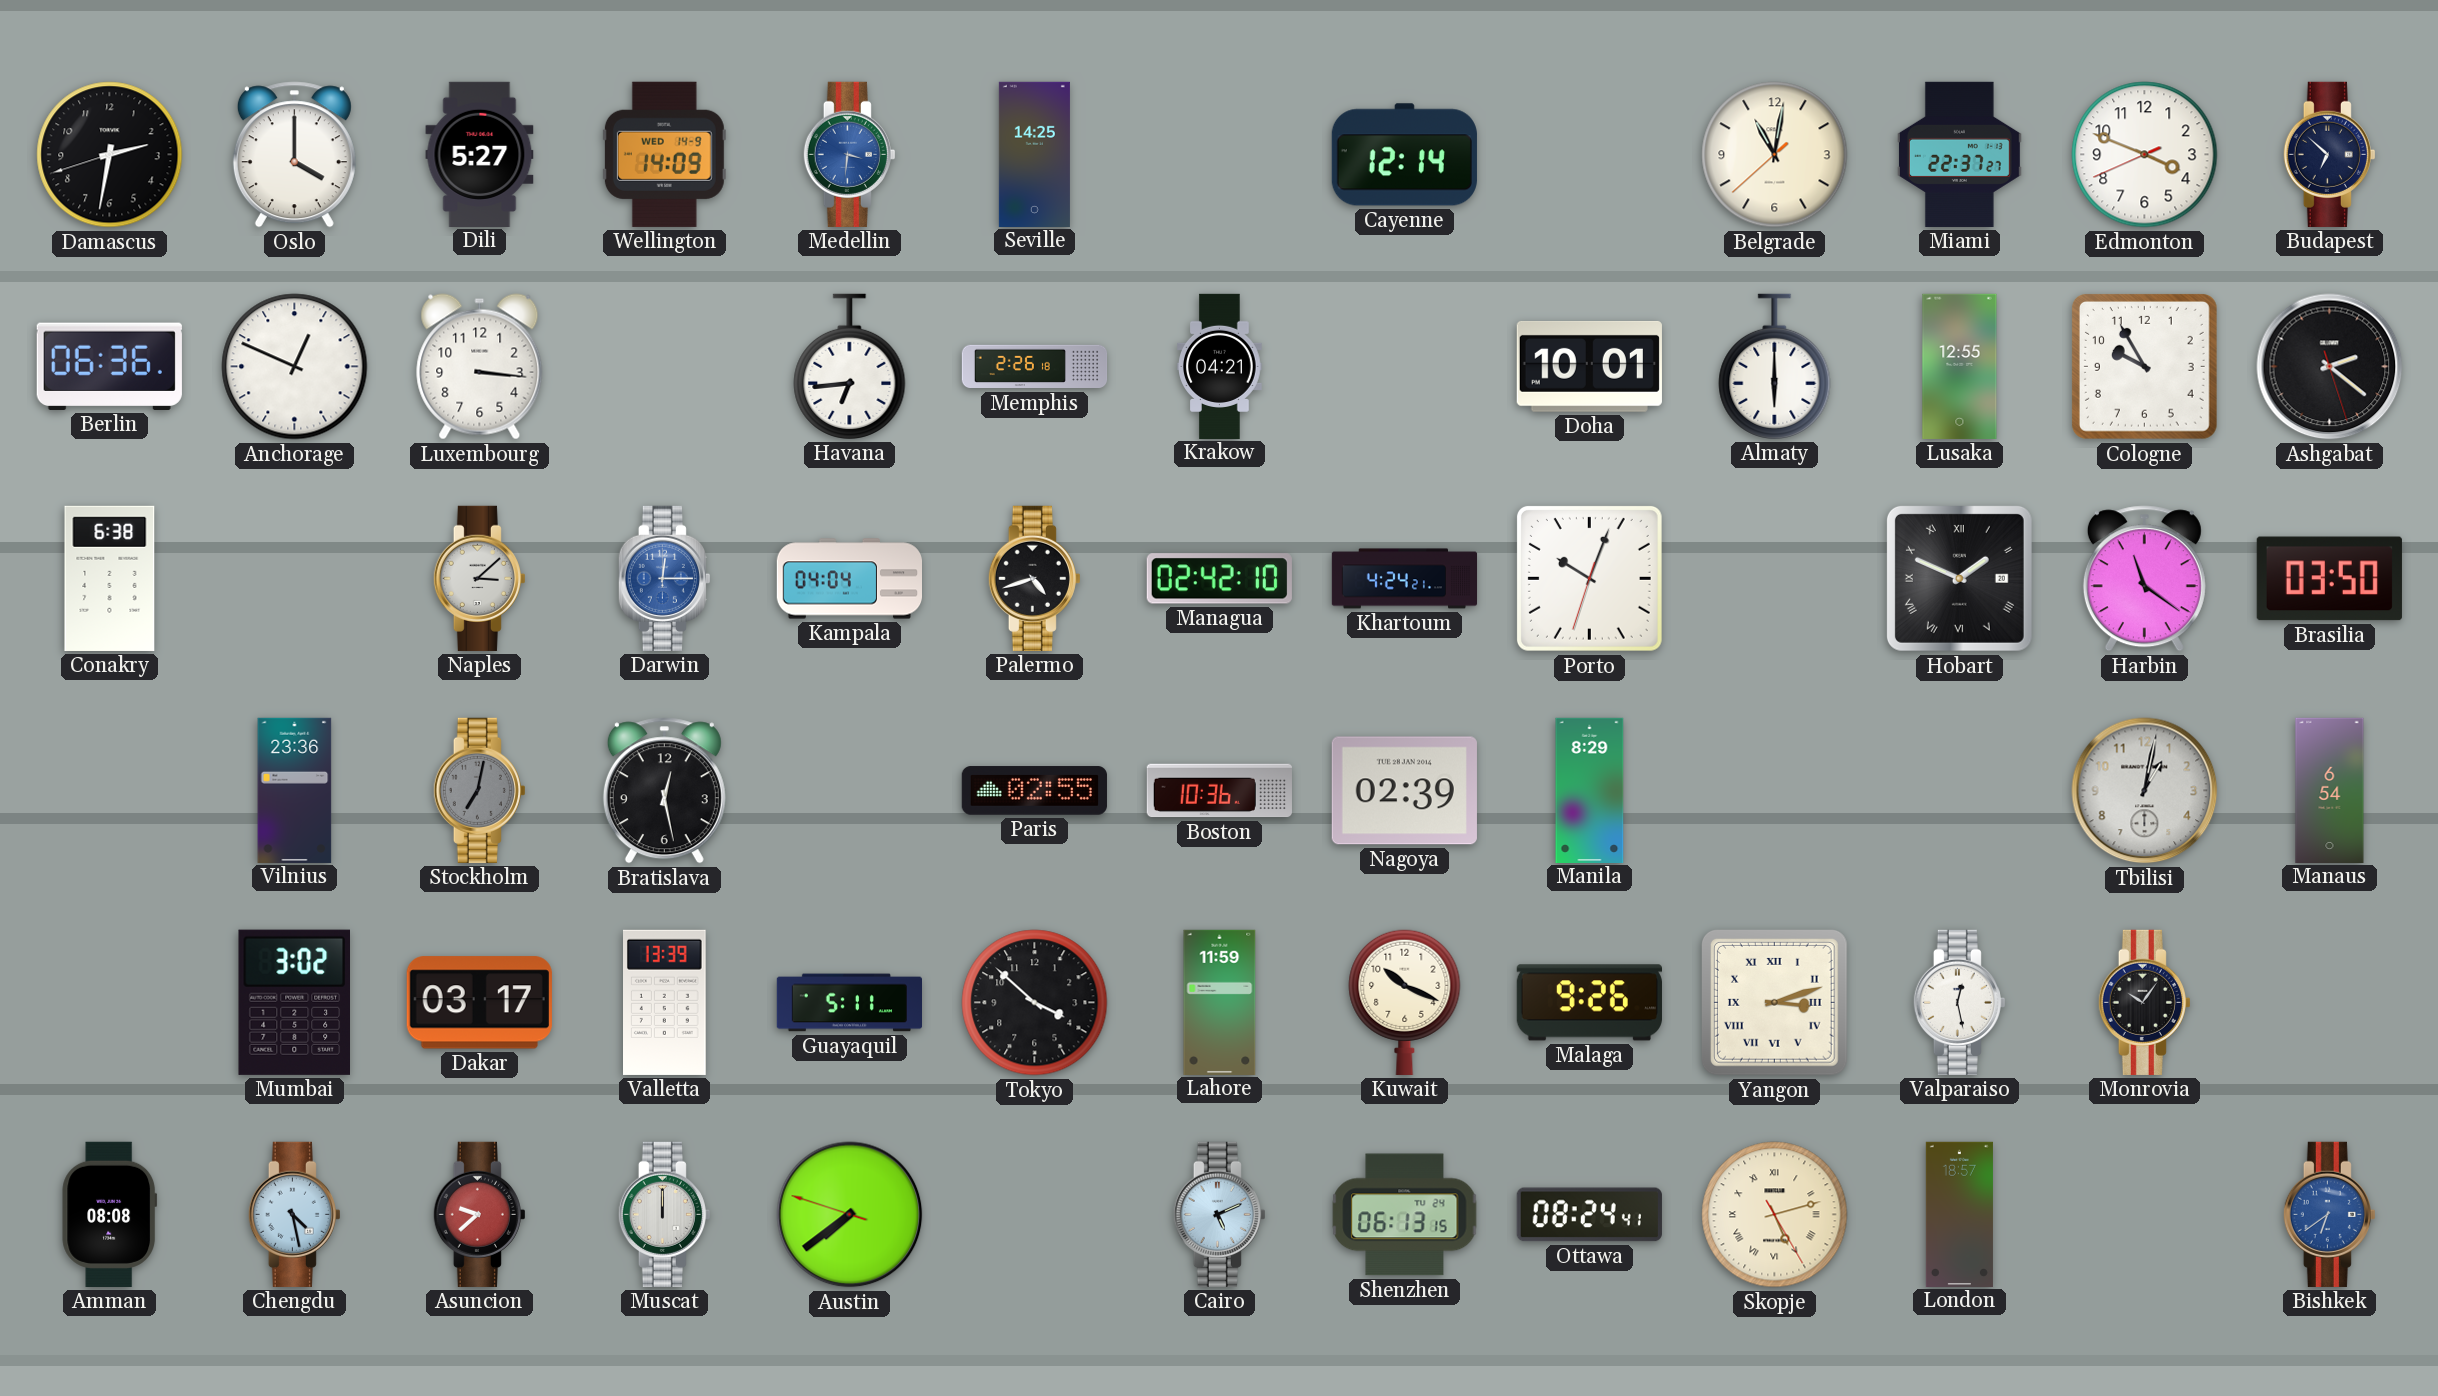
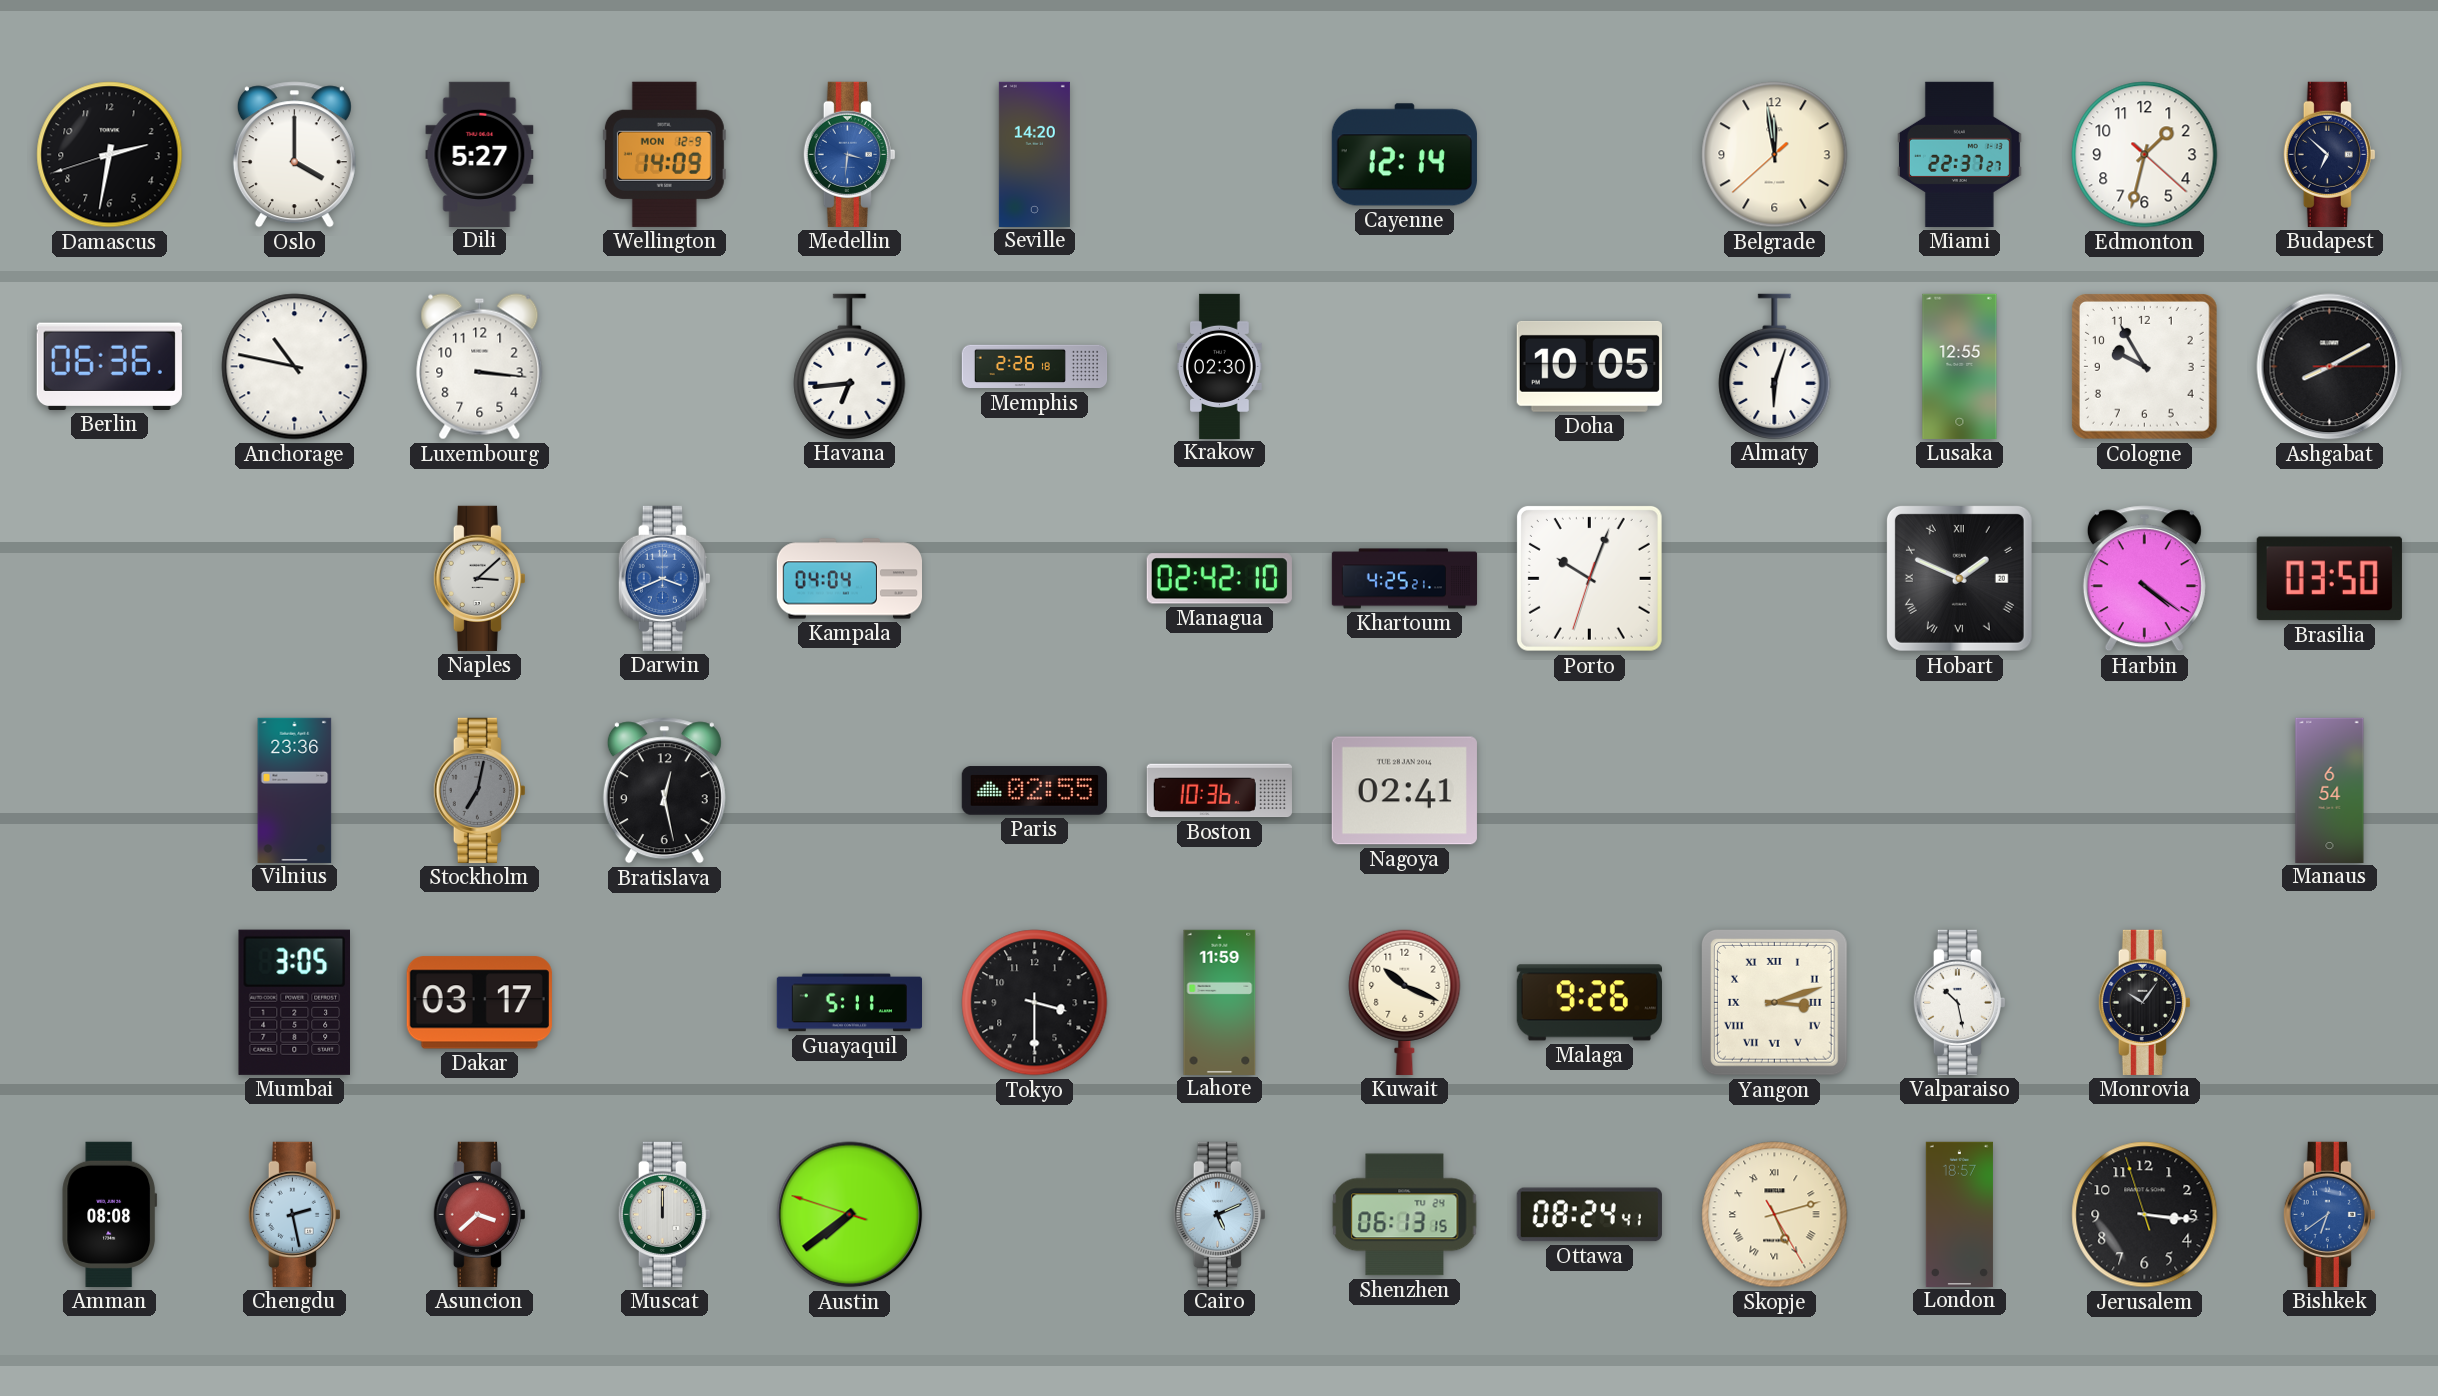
Wellington date: WED 14-9 -> MON 12-9 (664, 154)
Seville: 14:25 -> 14:20 (1034, 154)
Belgrade: 11:01 -> 11:58 (1775, 155)
Edmonton: 3:48 -> 1:32 (2145, 155)
Anchorage: 12:49 -> 10:47 (295, 367)
Krakow: 04:21 -> 02:30 (1220, 366)
Doha: 10:01 -> 10:05 (1589, 366)
Almaty: 6:00 -> 6:03 (1775, 366)
Ashgabat: 2:21 -> 8:10 (2330, 367)
Conakry: 6:38 -> none (110, 578)
Darwin: 12:15 -> 3:41 (664, 578)
Palermo: 4:42 -> none (1034, 578)
Khartoum: 4:24 -> 4:25 (1405, 579)
Harbin: 11:21 -> 4:21 (2144, 579)
Nagoya: 02:39 -> 02:41 (1404, 791)
Manila: 8:29 -> none (1590, 790)
Tbilisi: 1:02 -> none (2145, 791)
Mumbai: 3:02 -> 3:05 (294, 1002)
Valletta: 13:39 -> none (665, 1002)
Tokyo: 3:52 -> 3:30 (1035, 1003)
Valparaiso: 12:28 -> 10:28 (1959, 1002)
Chengdu: 4:28 -> 2:28 (294, 1214)
Asuncion: 9:38 -> 3:38 (479, 1214)
Jerusalem: none -> 3:15 (2145, 1215)
